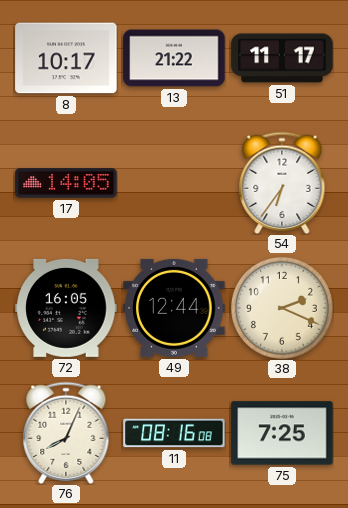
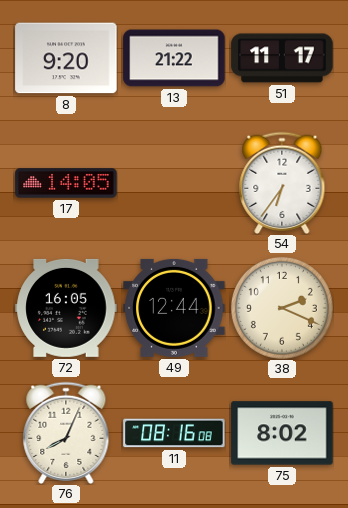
8: 10:17 -> 9:20 (66, 58)
75: 7:25 -> 8:02 (282, 433)
